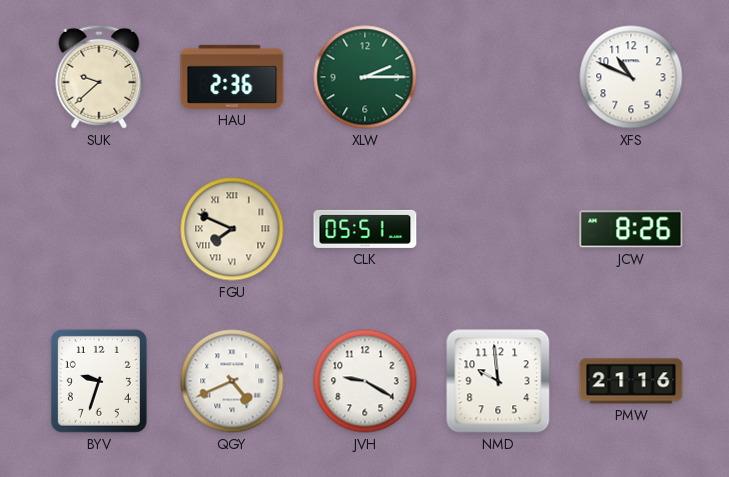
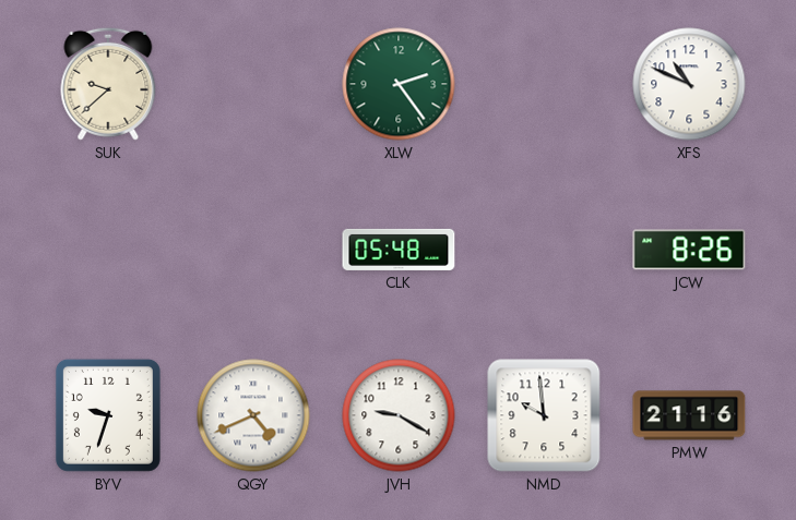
HAU: 2:36 -> none (232, 77)
XLW: 2:15 -> 2:24 (399, 84)
FGU: 7:49 -> none (232, 229)
CLK: 05:51 -> 05:48 (399, 250)
